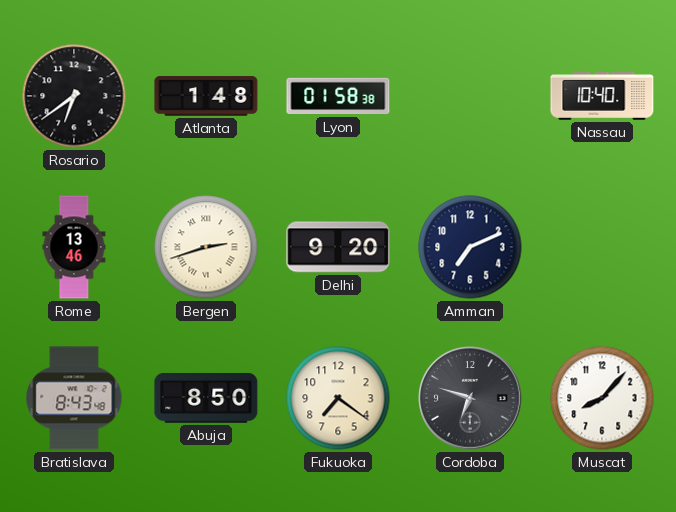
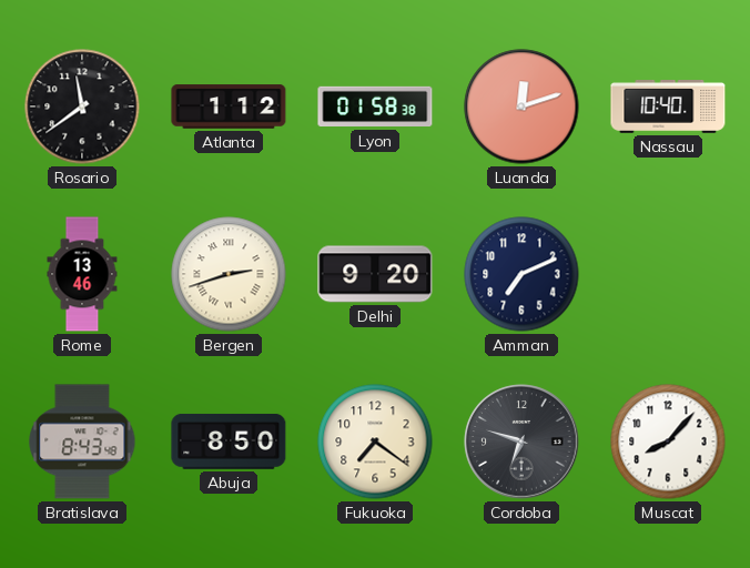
Rosario: 6:39 -> 11:39 (82, 106)
Atlanta: 1:48 -> 1:12 (229, 106)
Luanda: none -> 12:12 (521, 106)
